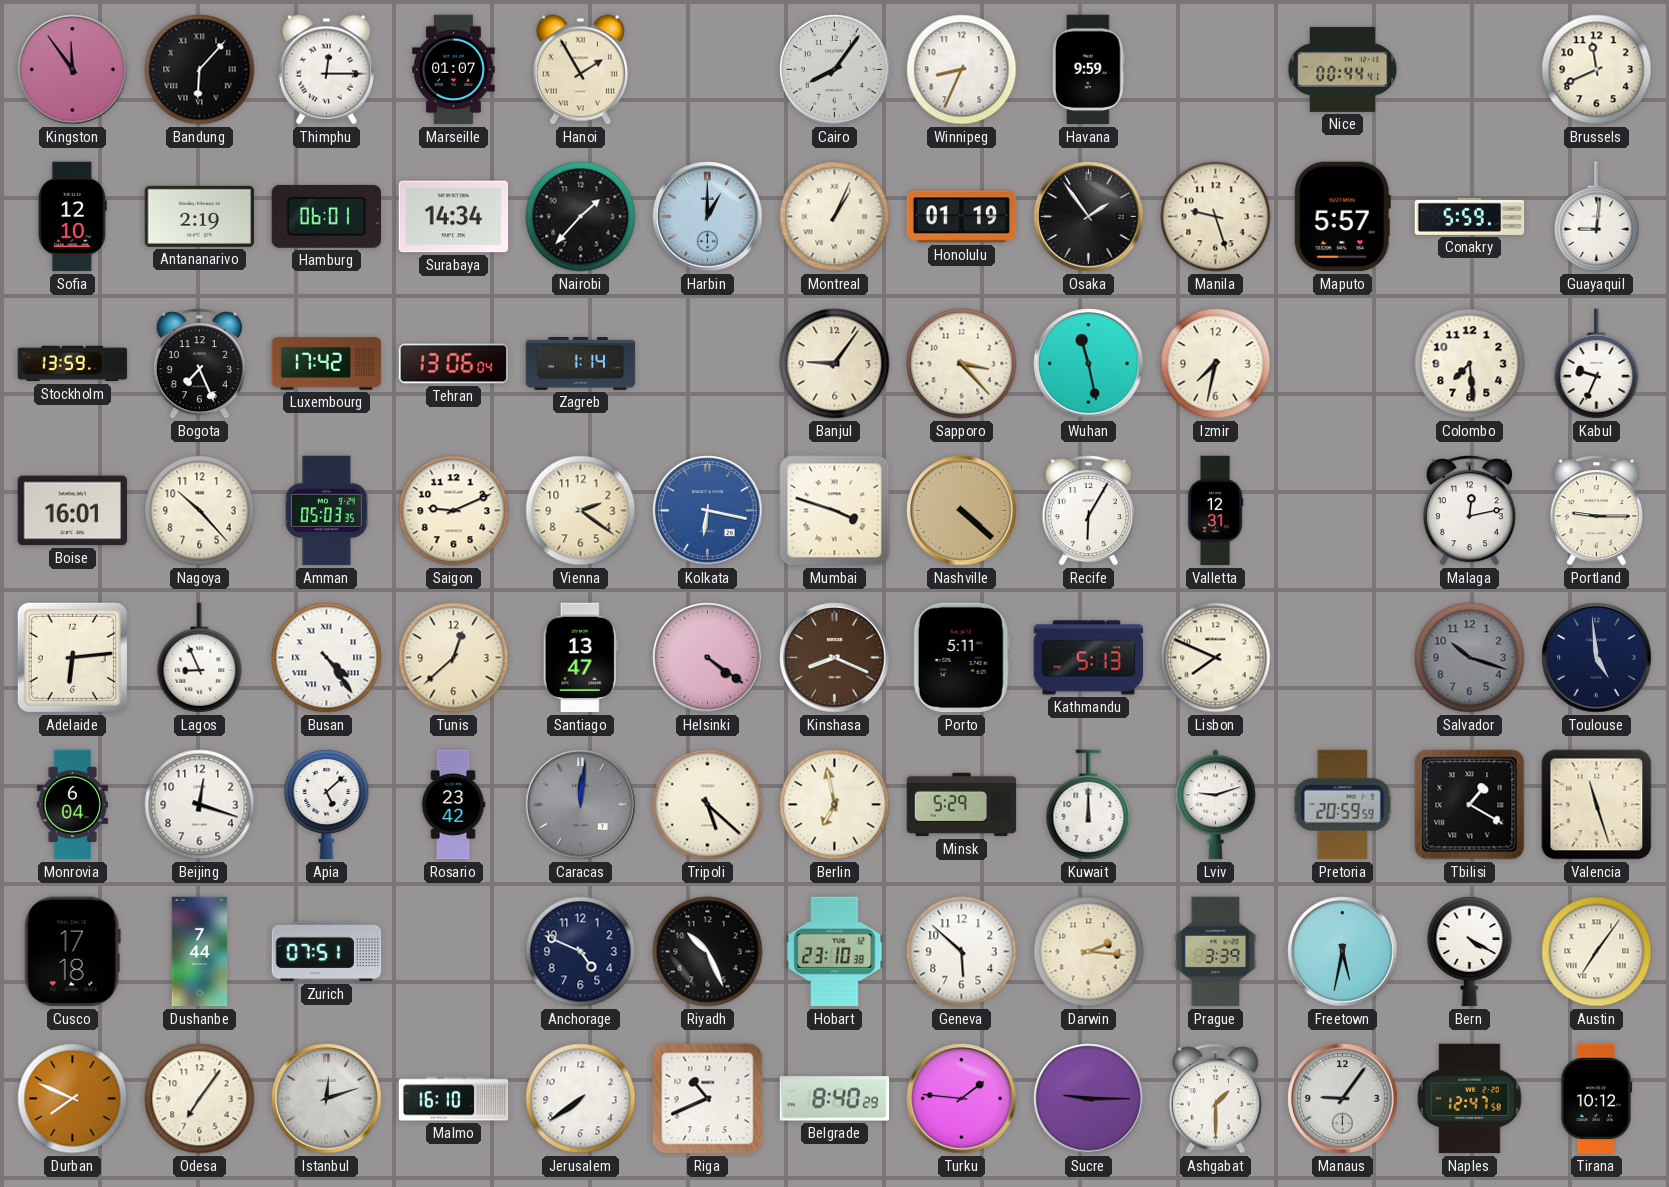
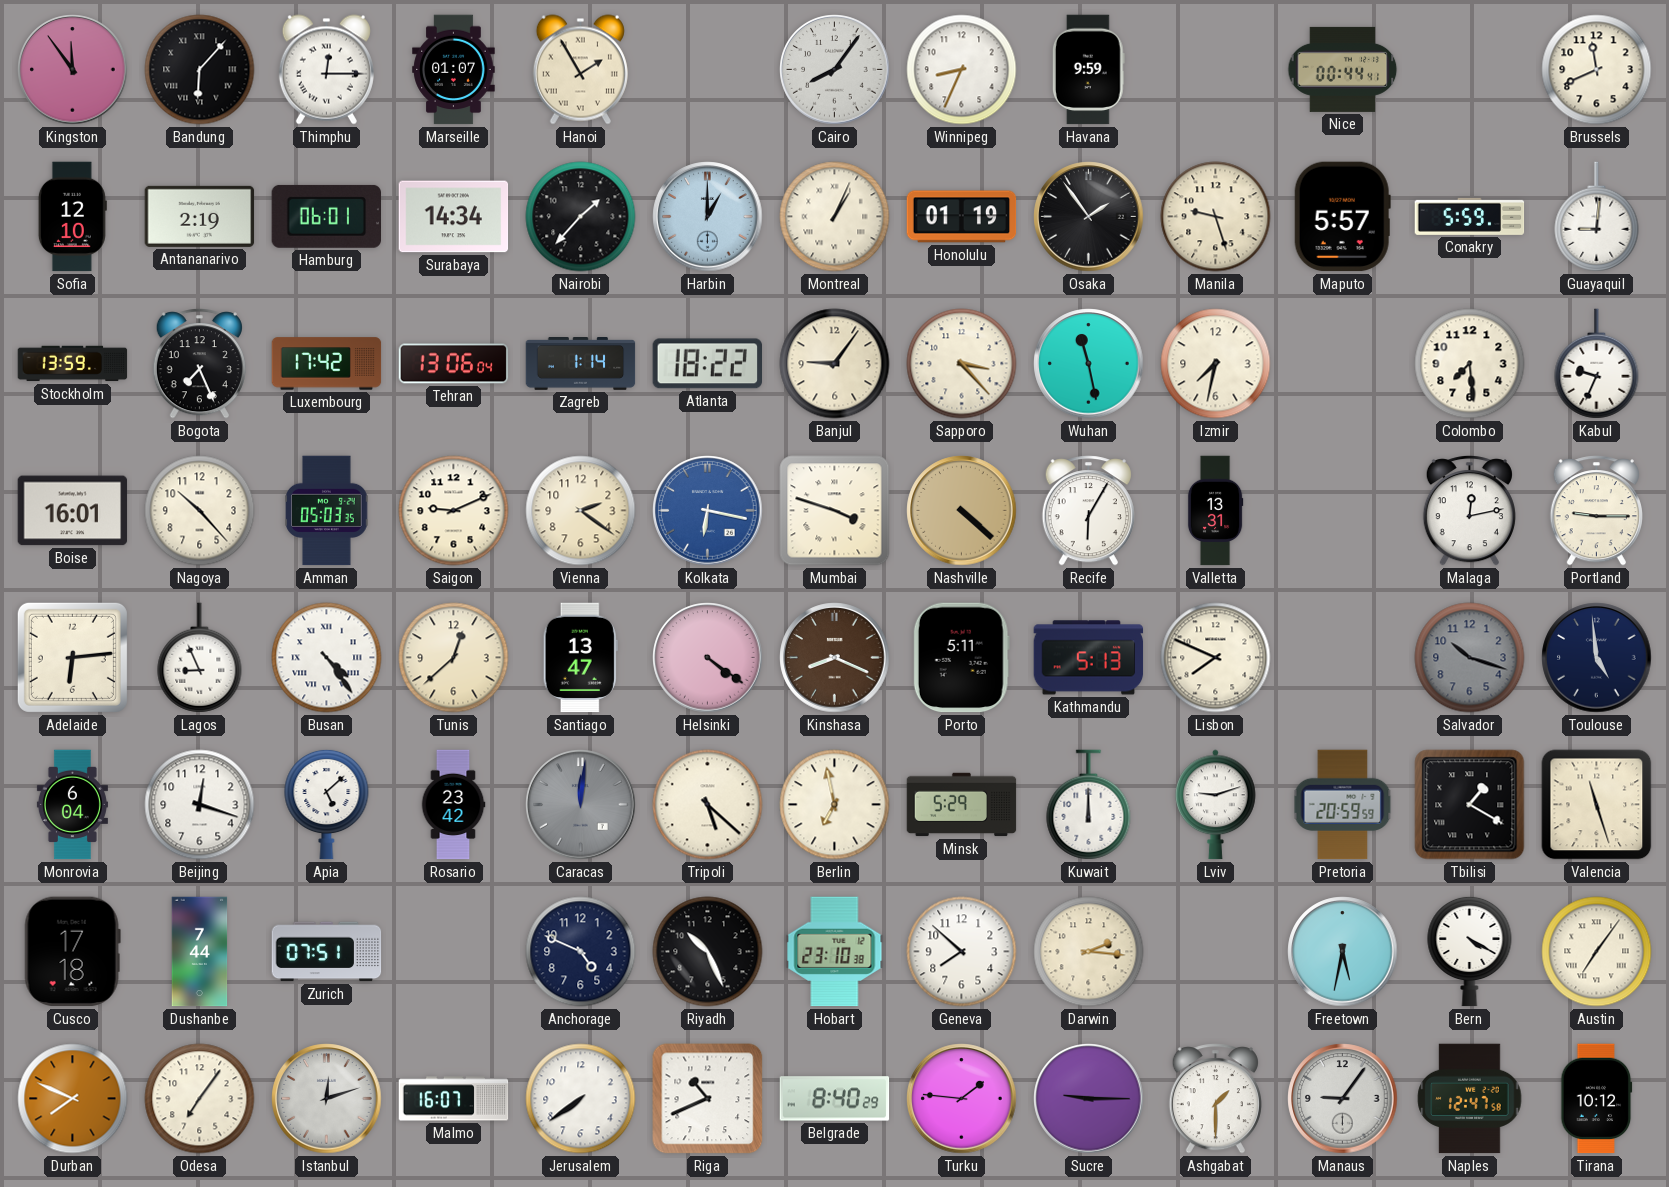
Atlanta: none -> 18:22 (707, 364)
Valletta: 12:31 -> 13:31 (1215, 511)
Geneva: 5:52 -> 7:52 (962, 952)
Prague: 3:39 -> none (1216, 952)
Malmo: 16:10 -> 16:07 (454, 1099)
